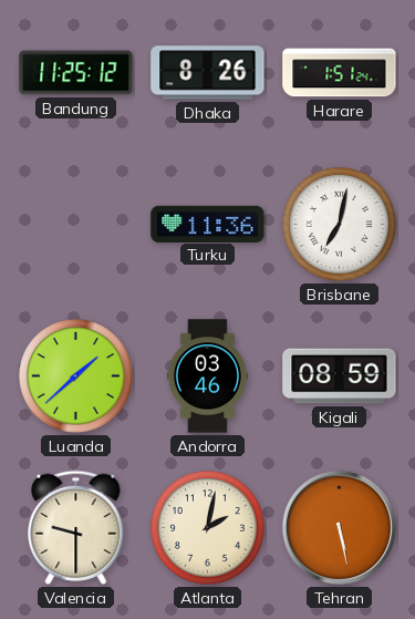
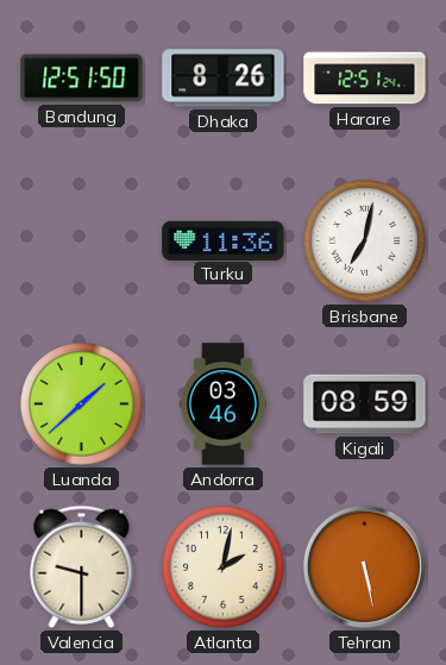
Bandung: 11:25 -> 12:51 (82, 79)
Harare: 1:51 -> 12:51 (365, 79)
